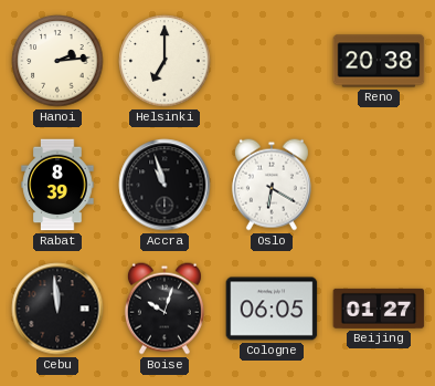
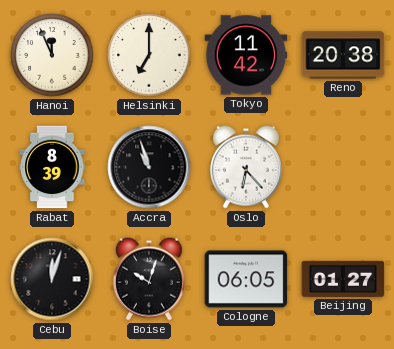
Hanoi: 2:14 -> 11:56 (52, 55)
Tokyo: none -> 11:42 (246, 55)
Oslo: 6:20 -> 6:23 (246, 167)
Cebu: 11:59 -> 12:03 (52, 279)
